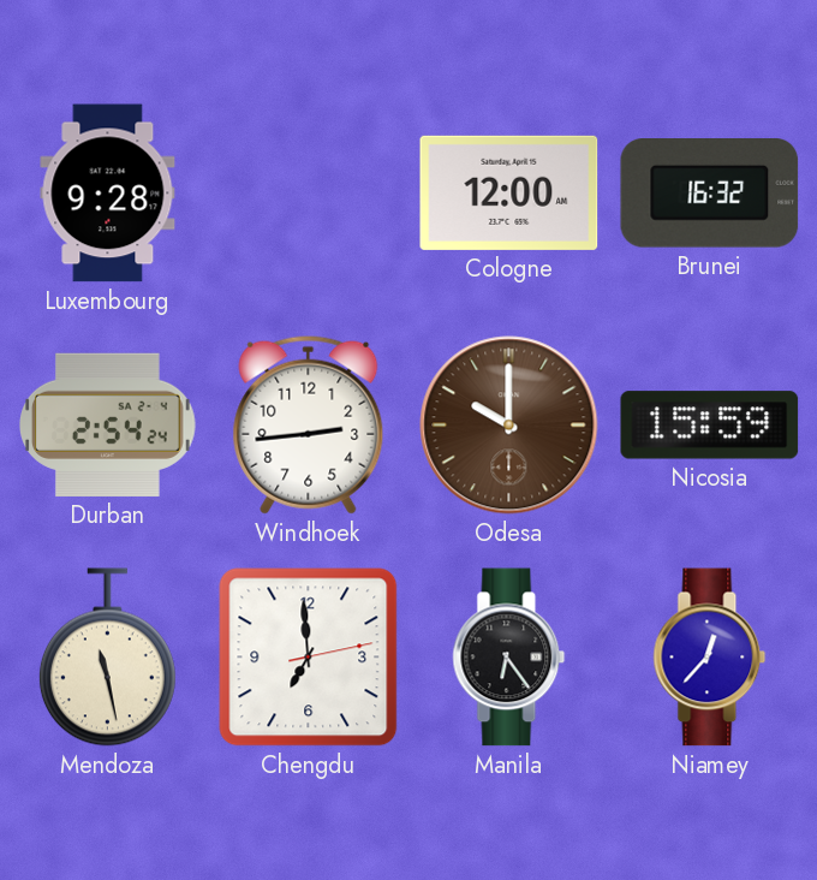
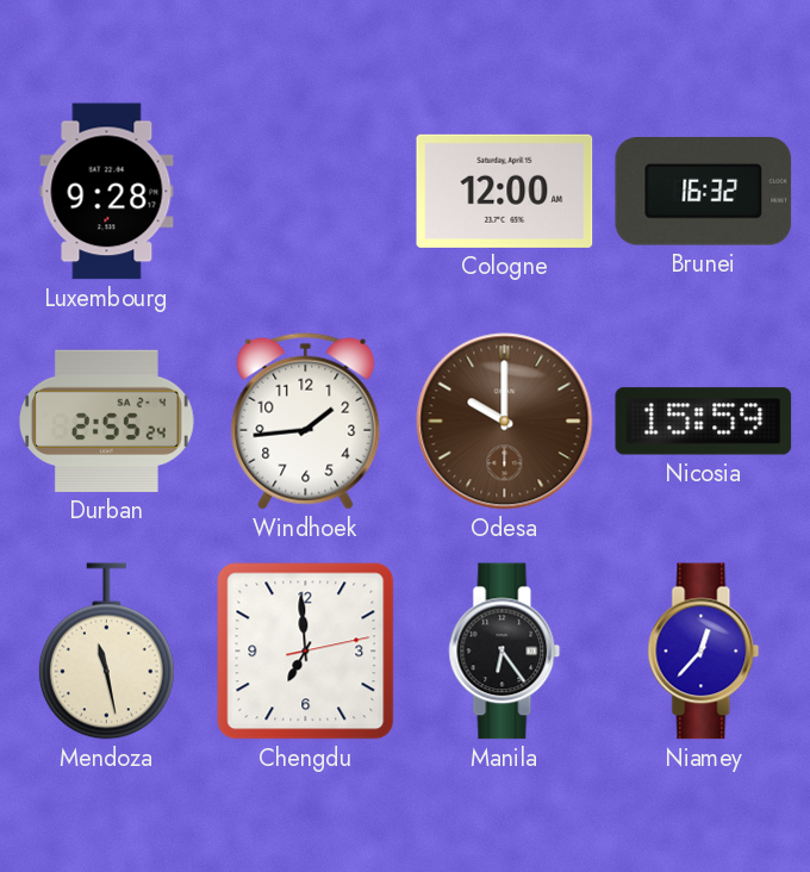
Durban: 2:54 -> 2:55 (107, 421)
Windhoek: 2:44 -> 1:44 (306, 421)
